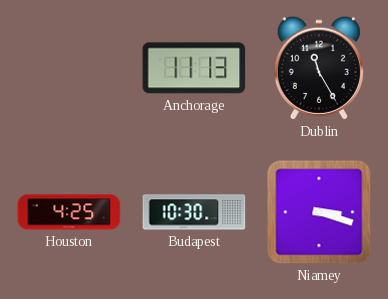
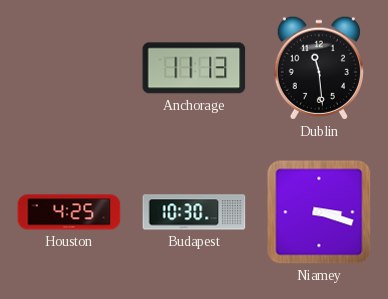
Dublin: 11:25 -> 11:29 (319, 68)
